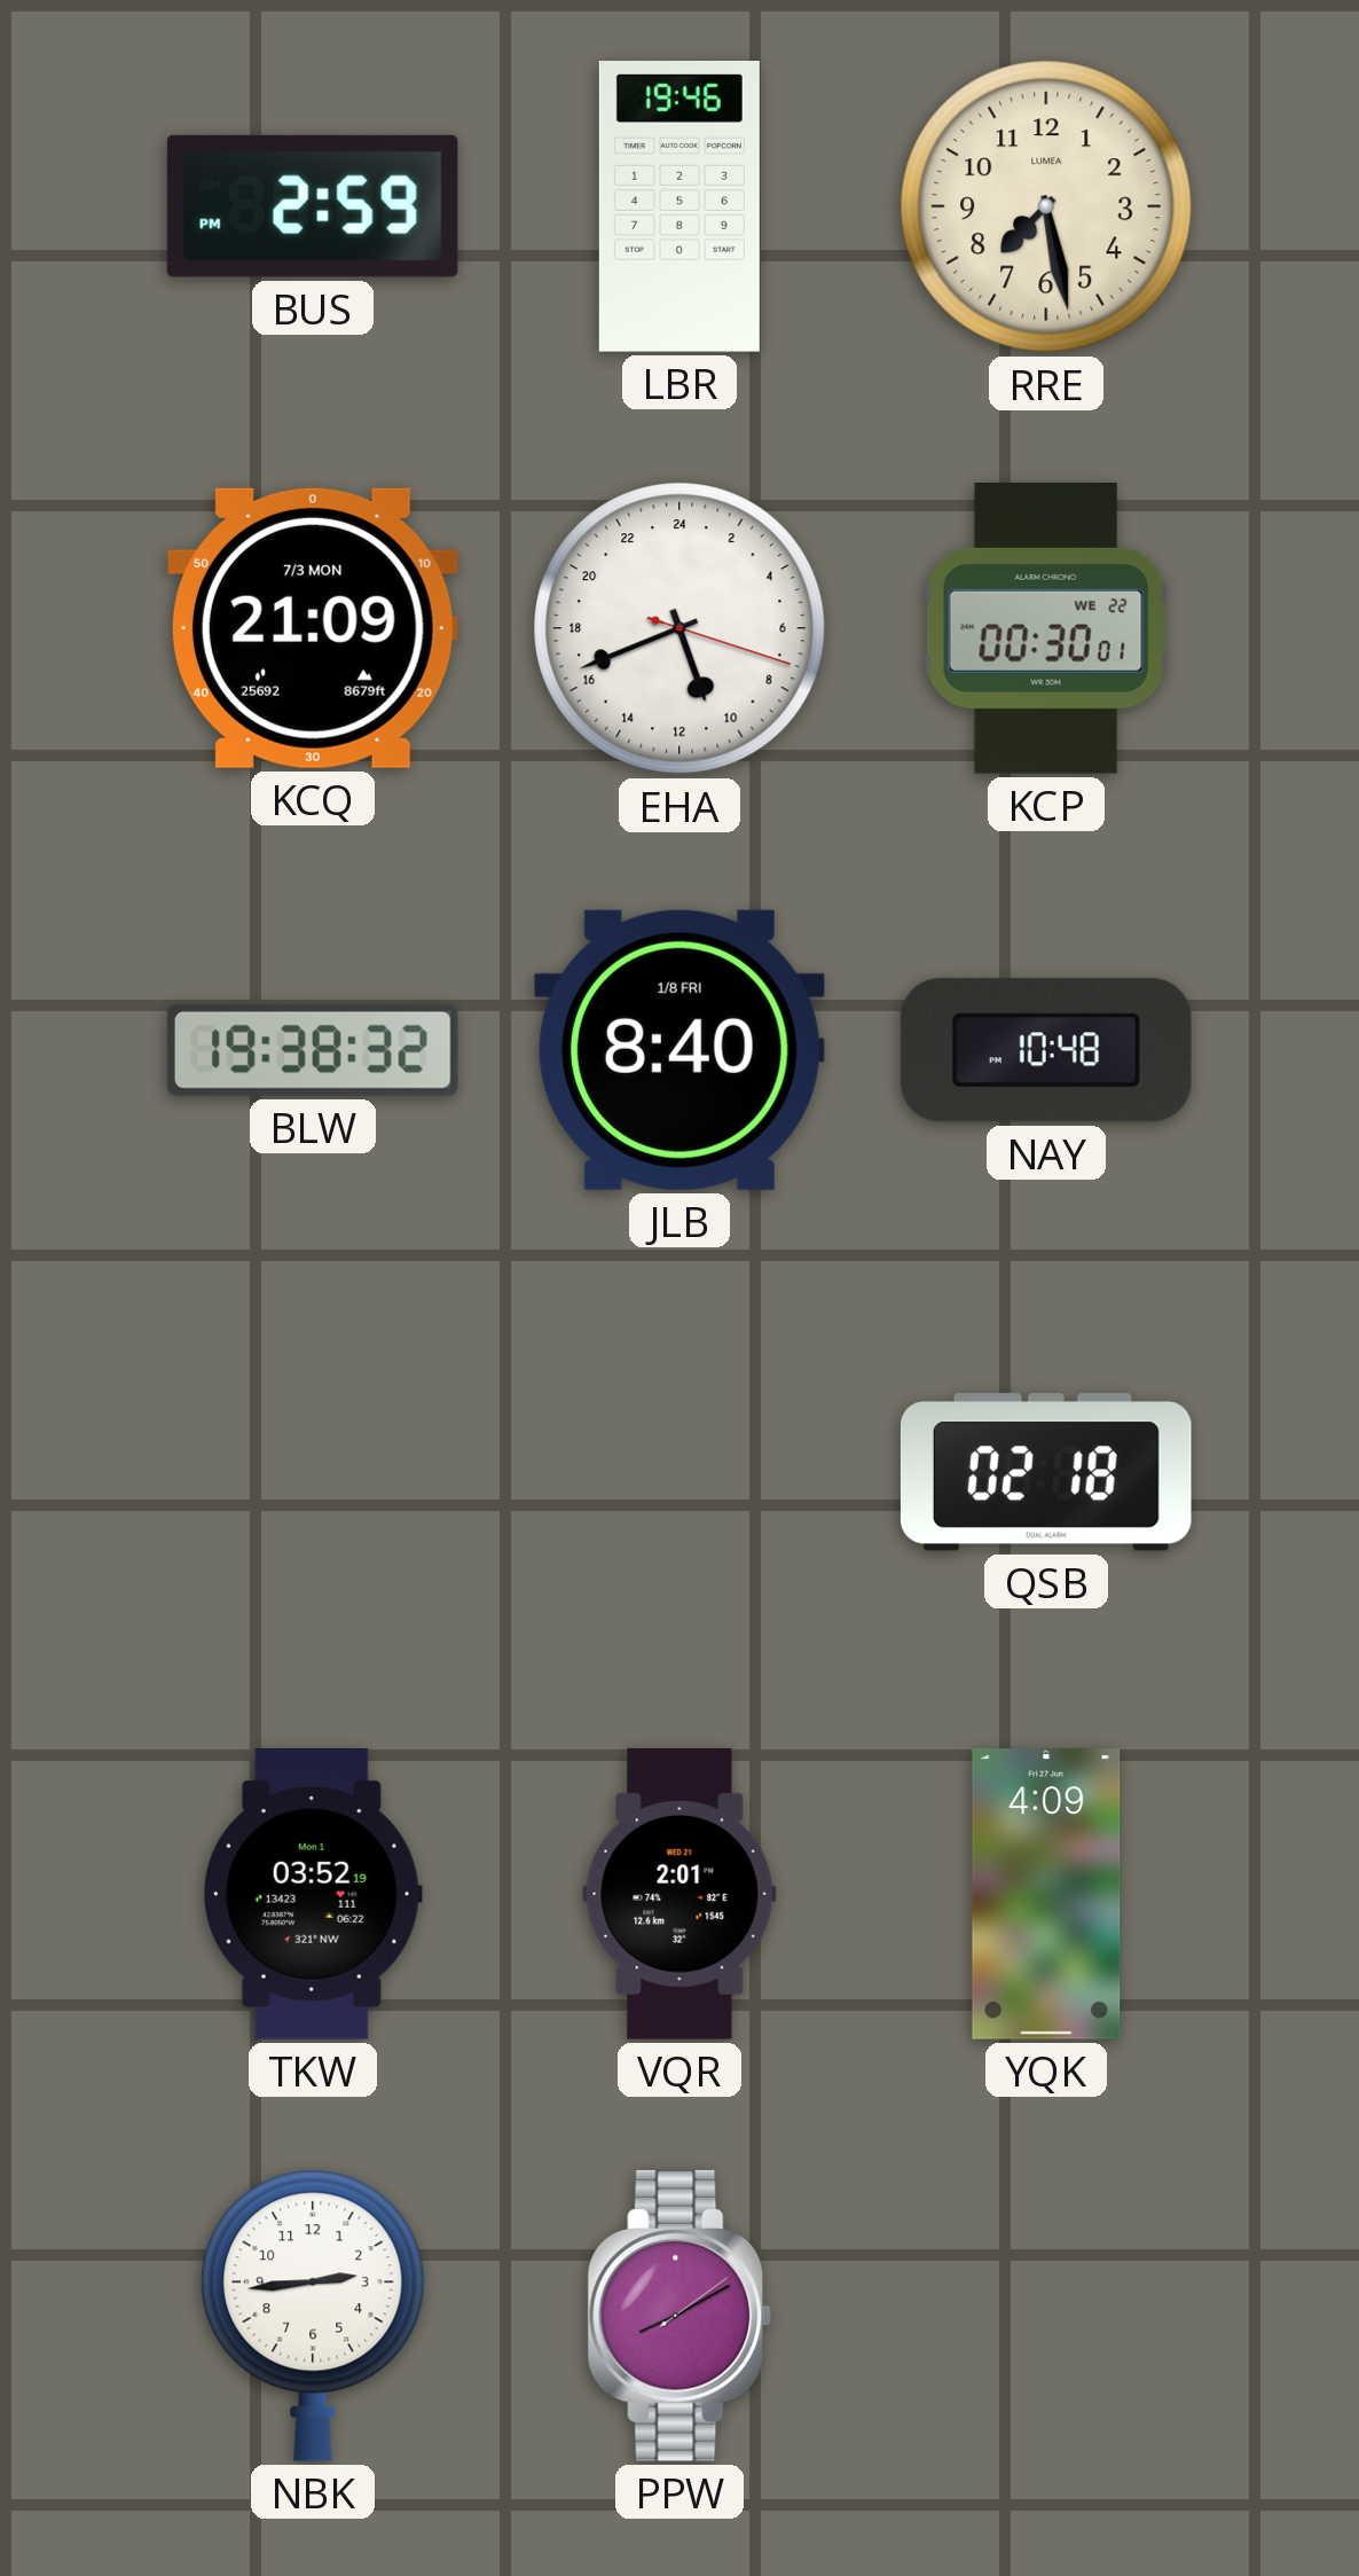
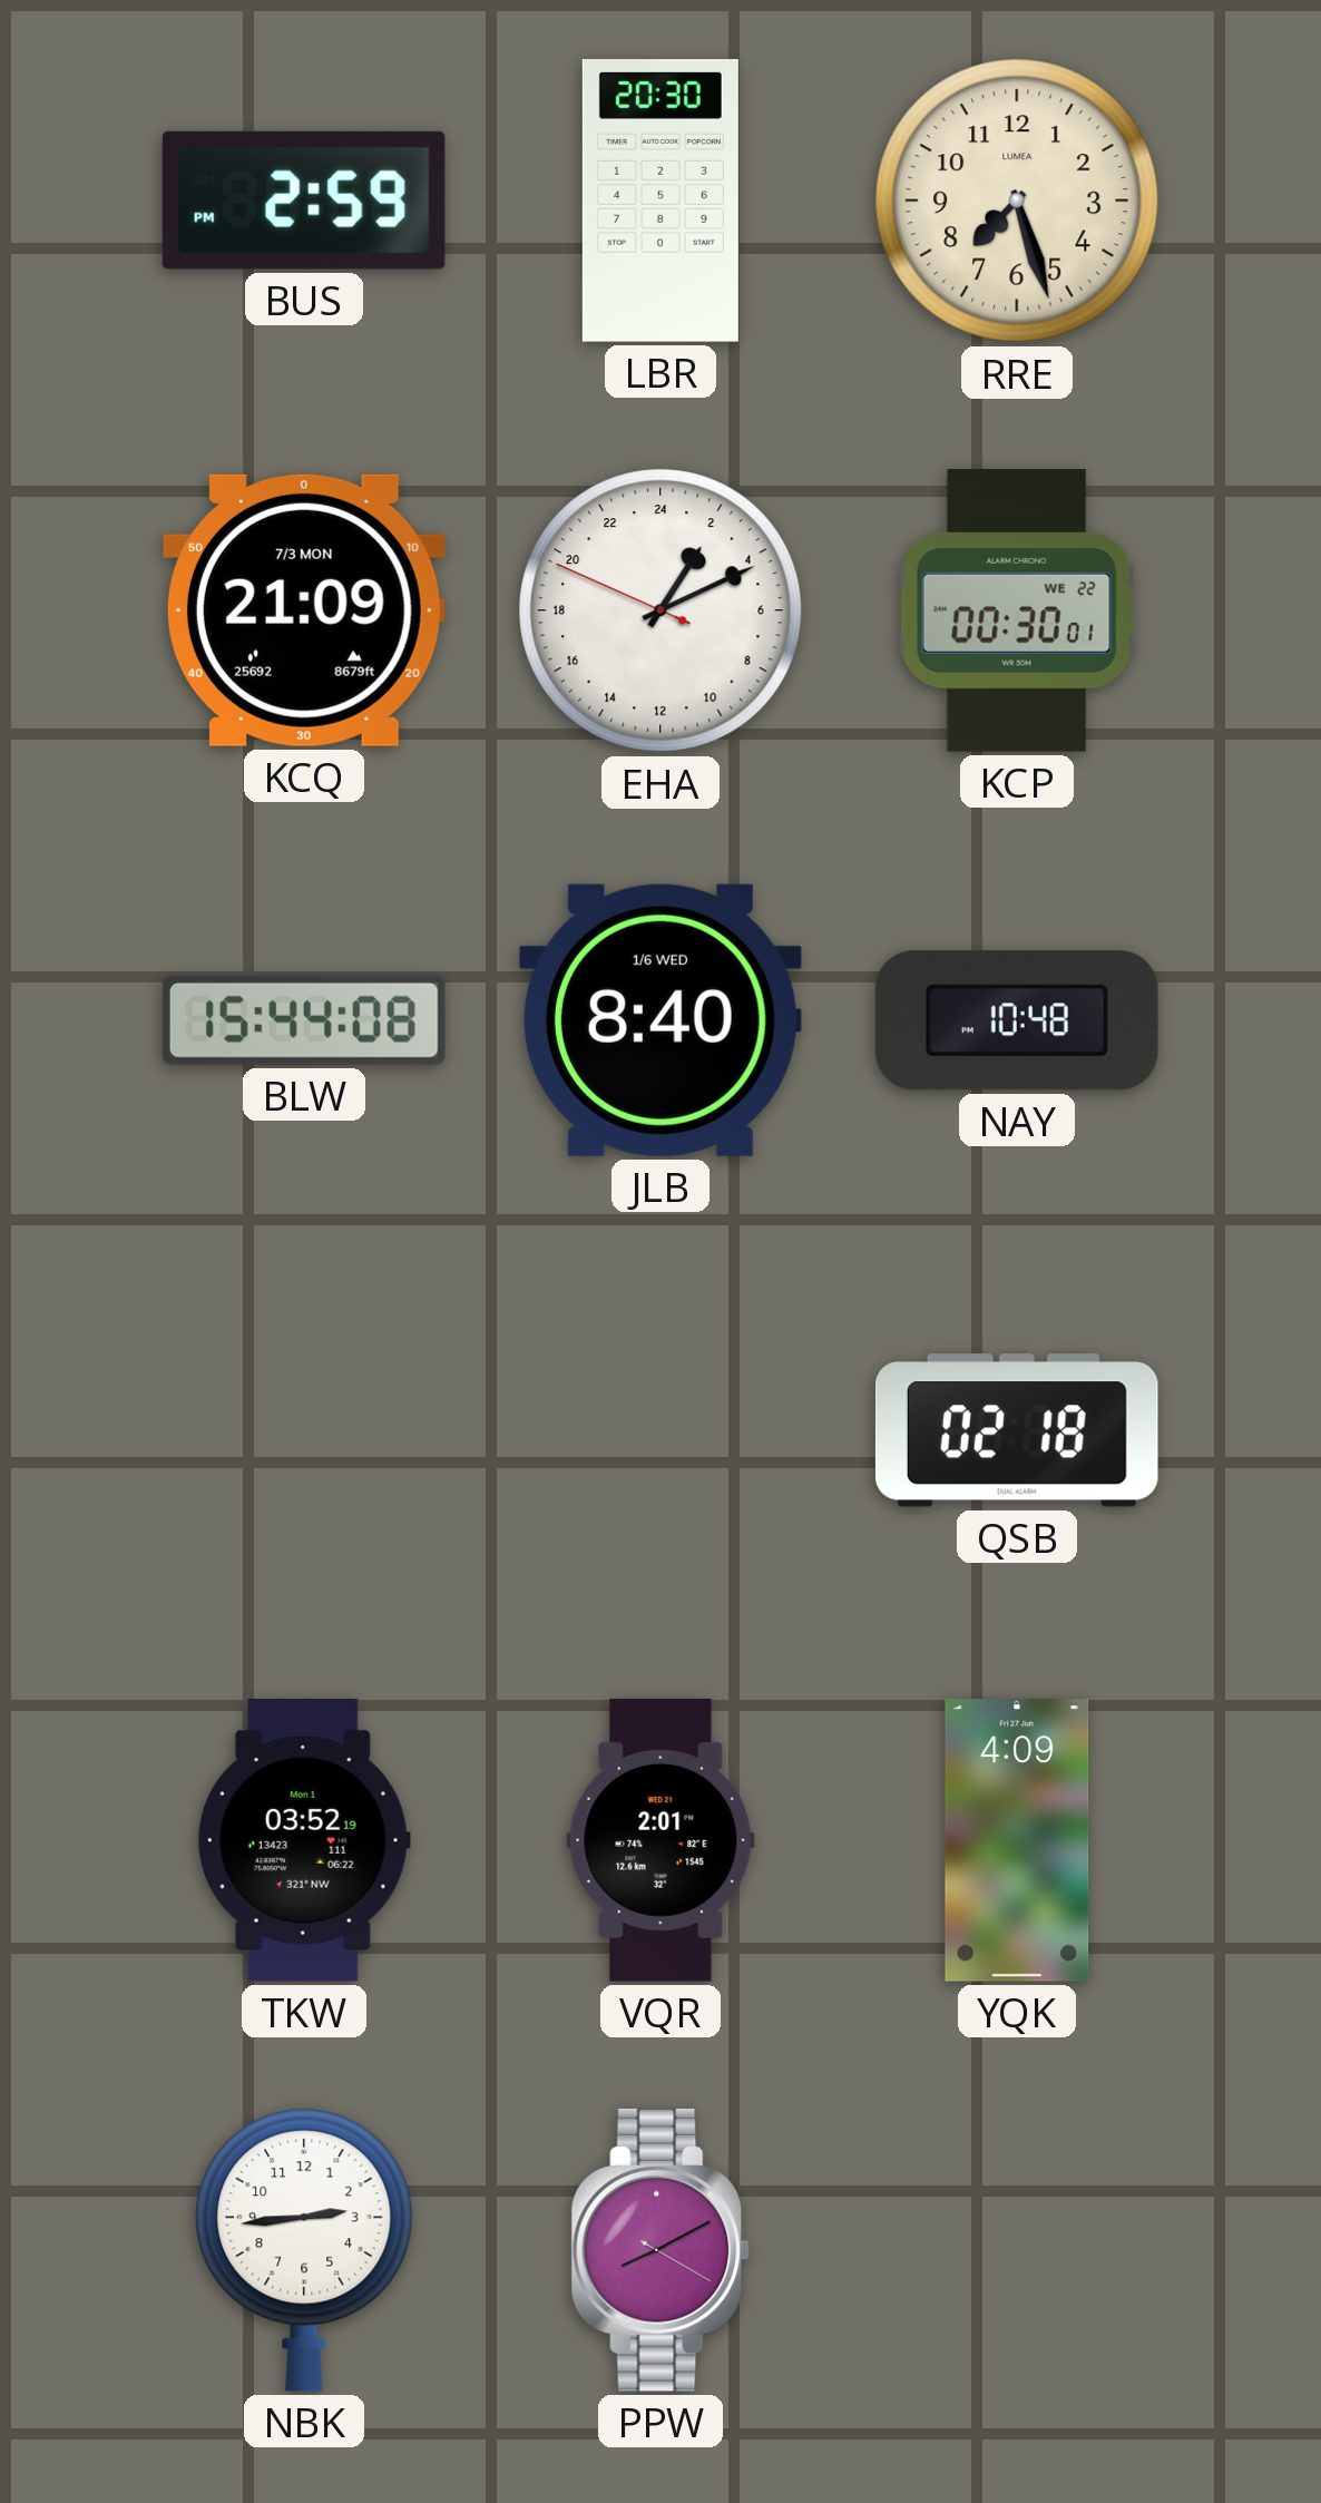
LBR: 19:46 -> 20:30 (660, 201)
RRE: 7:28 -> 7:27 (1017, 201)
EHA: 10:41 -> 2:10 (660, 610)
BLW: 19:38 -> 15:44 (304, 1020)
JLB date: 1/8 FRI -> 1/6 WED (660, 1020)
PPW: 8:10:09 -> 8:10:20 (660, 2250)
